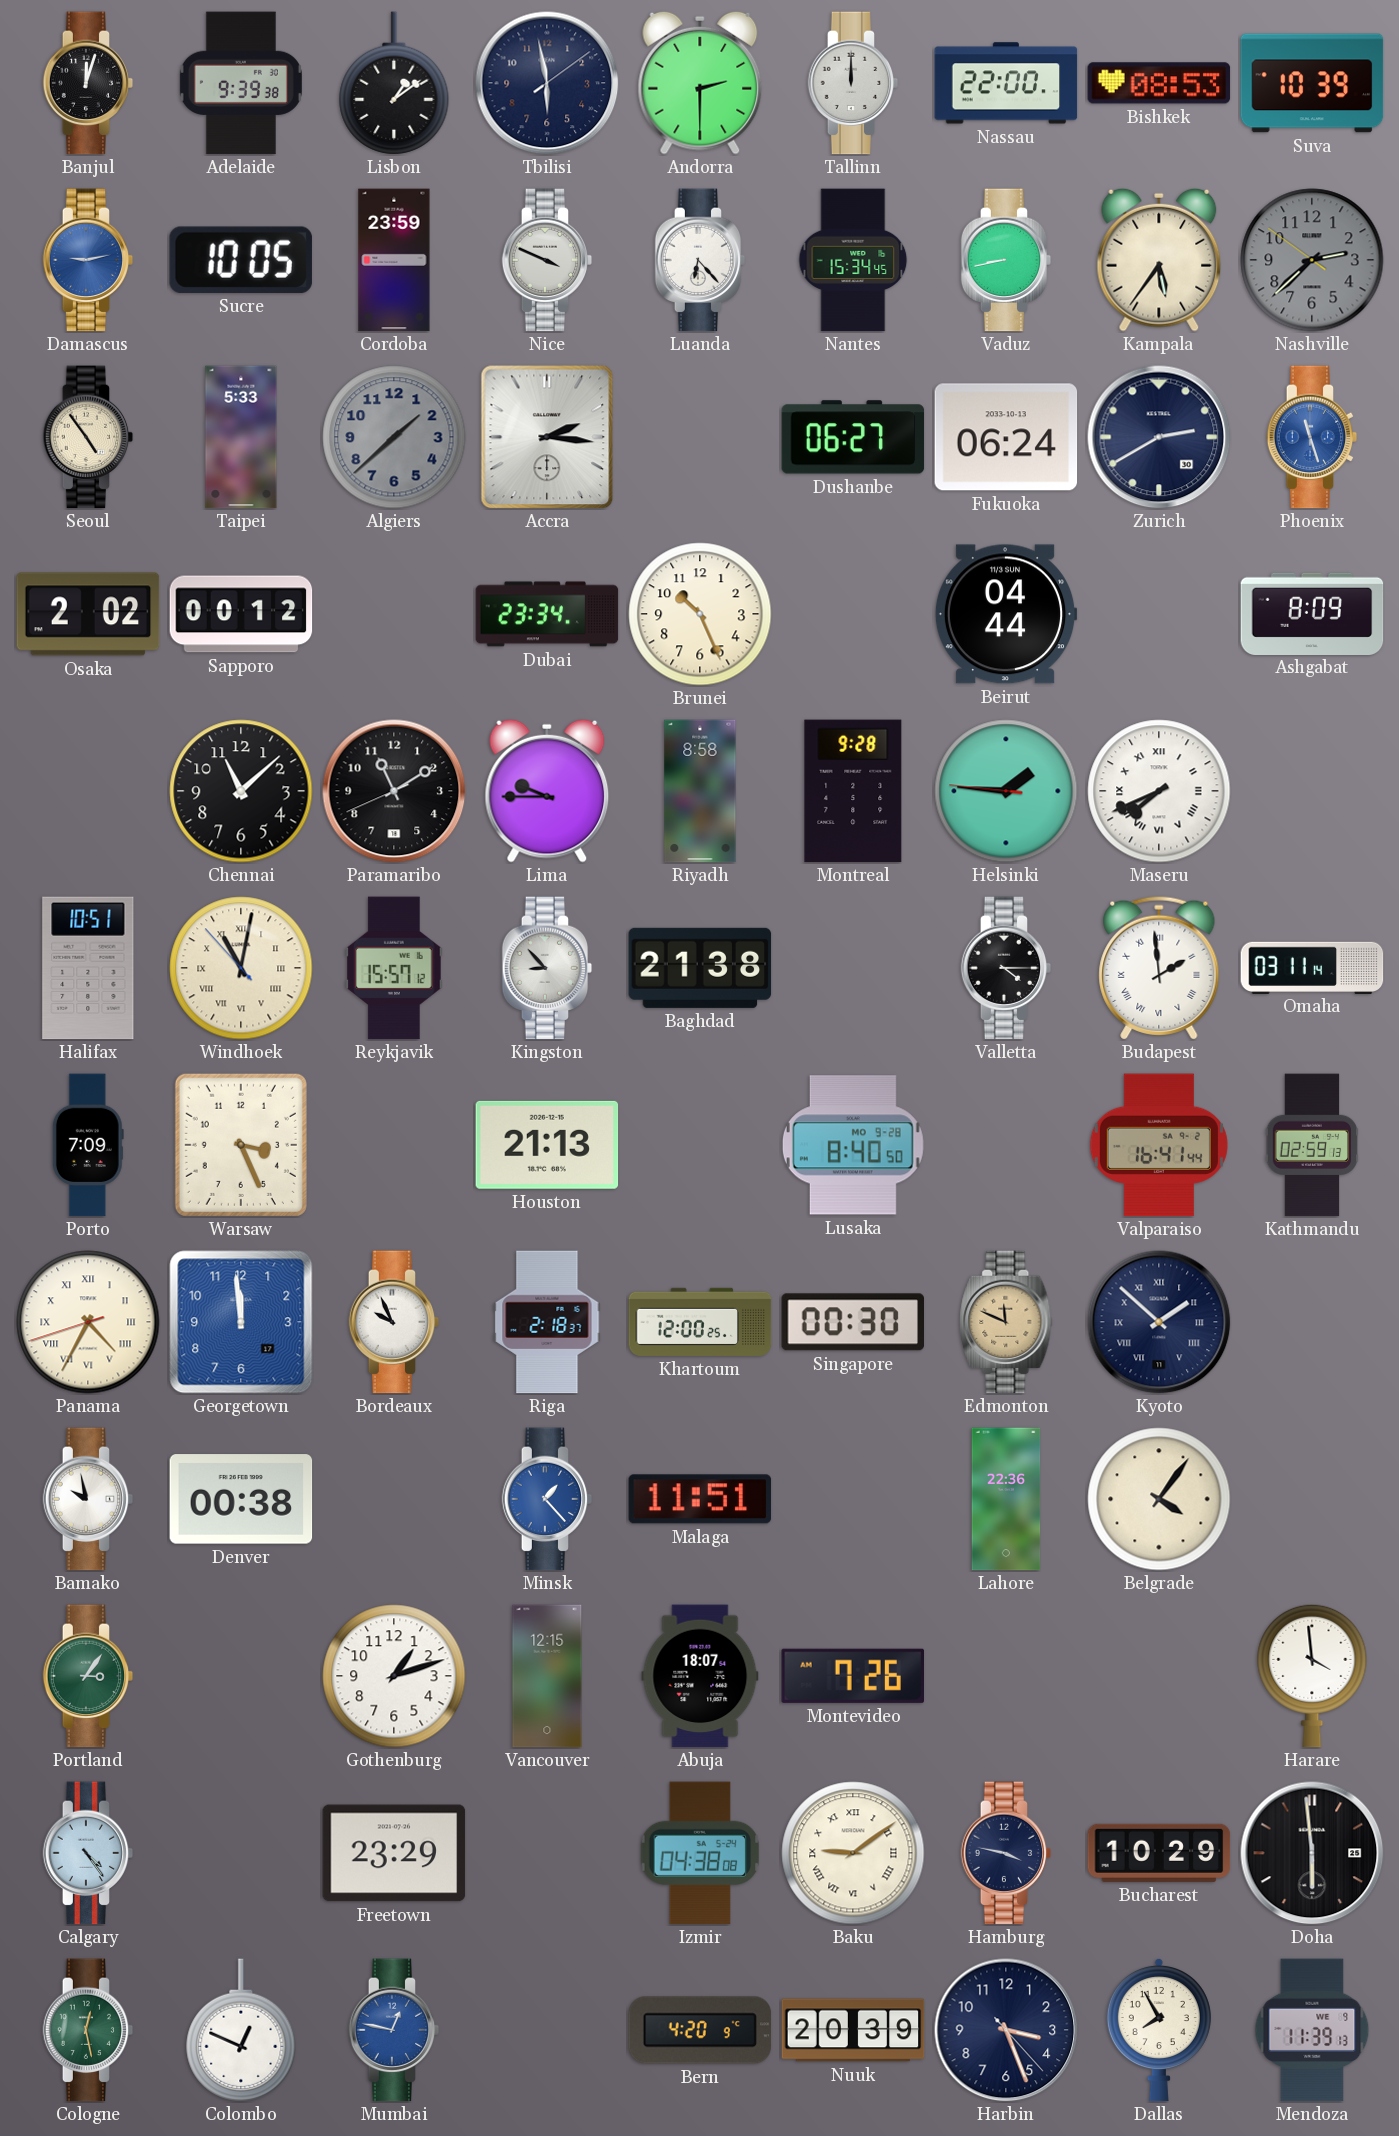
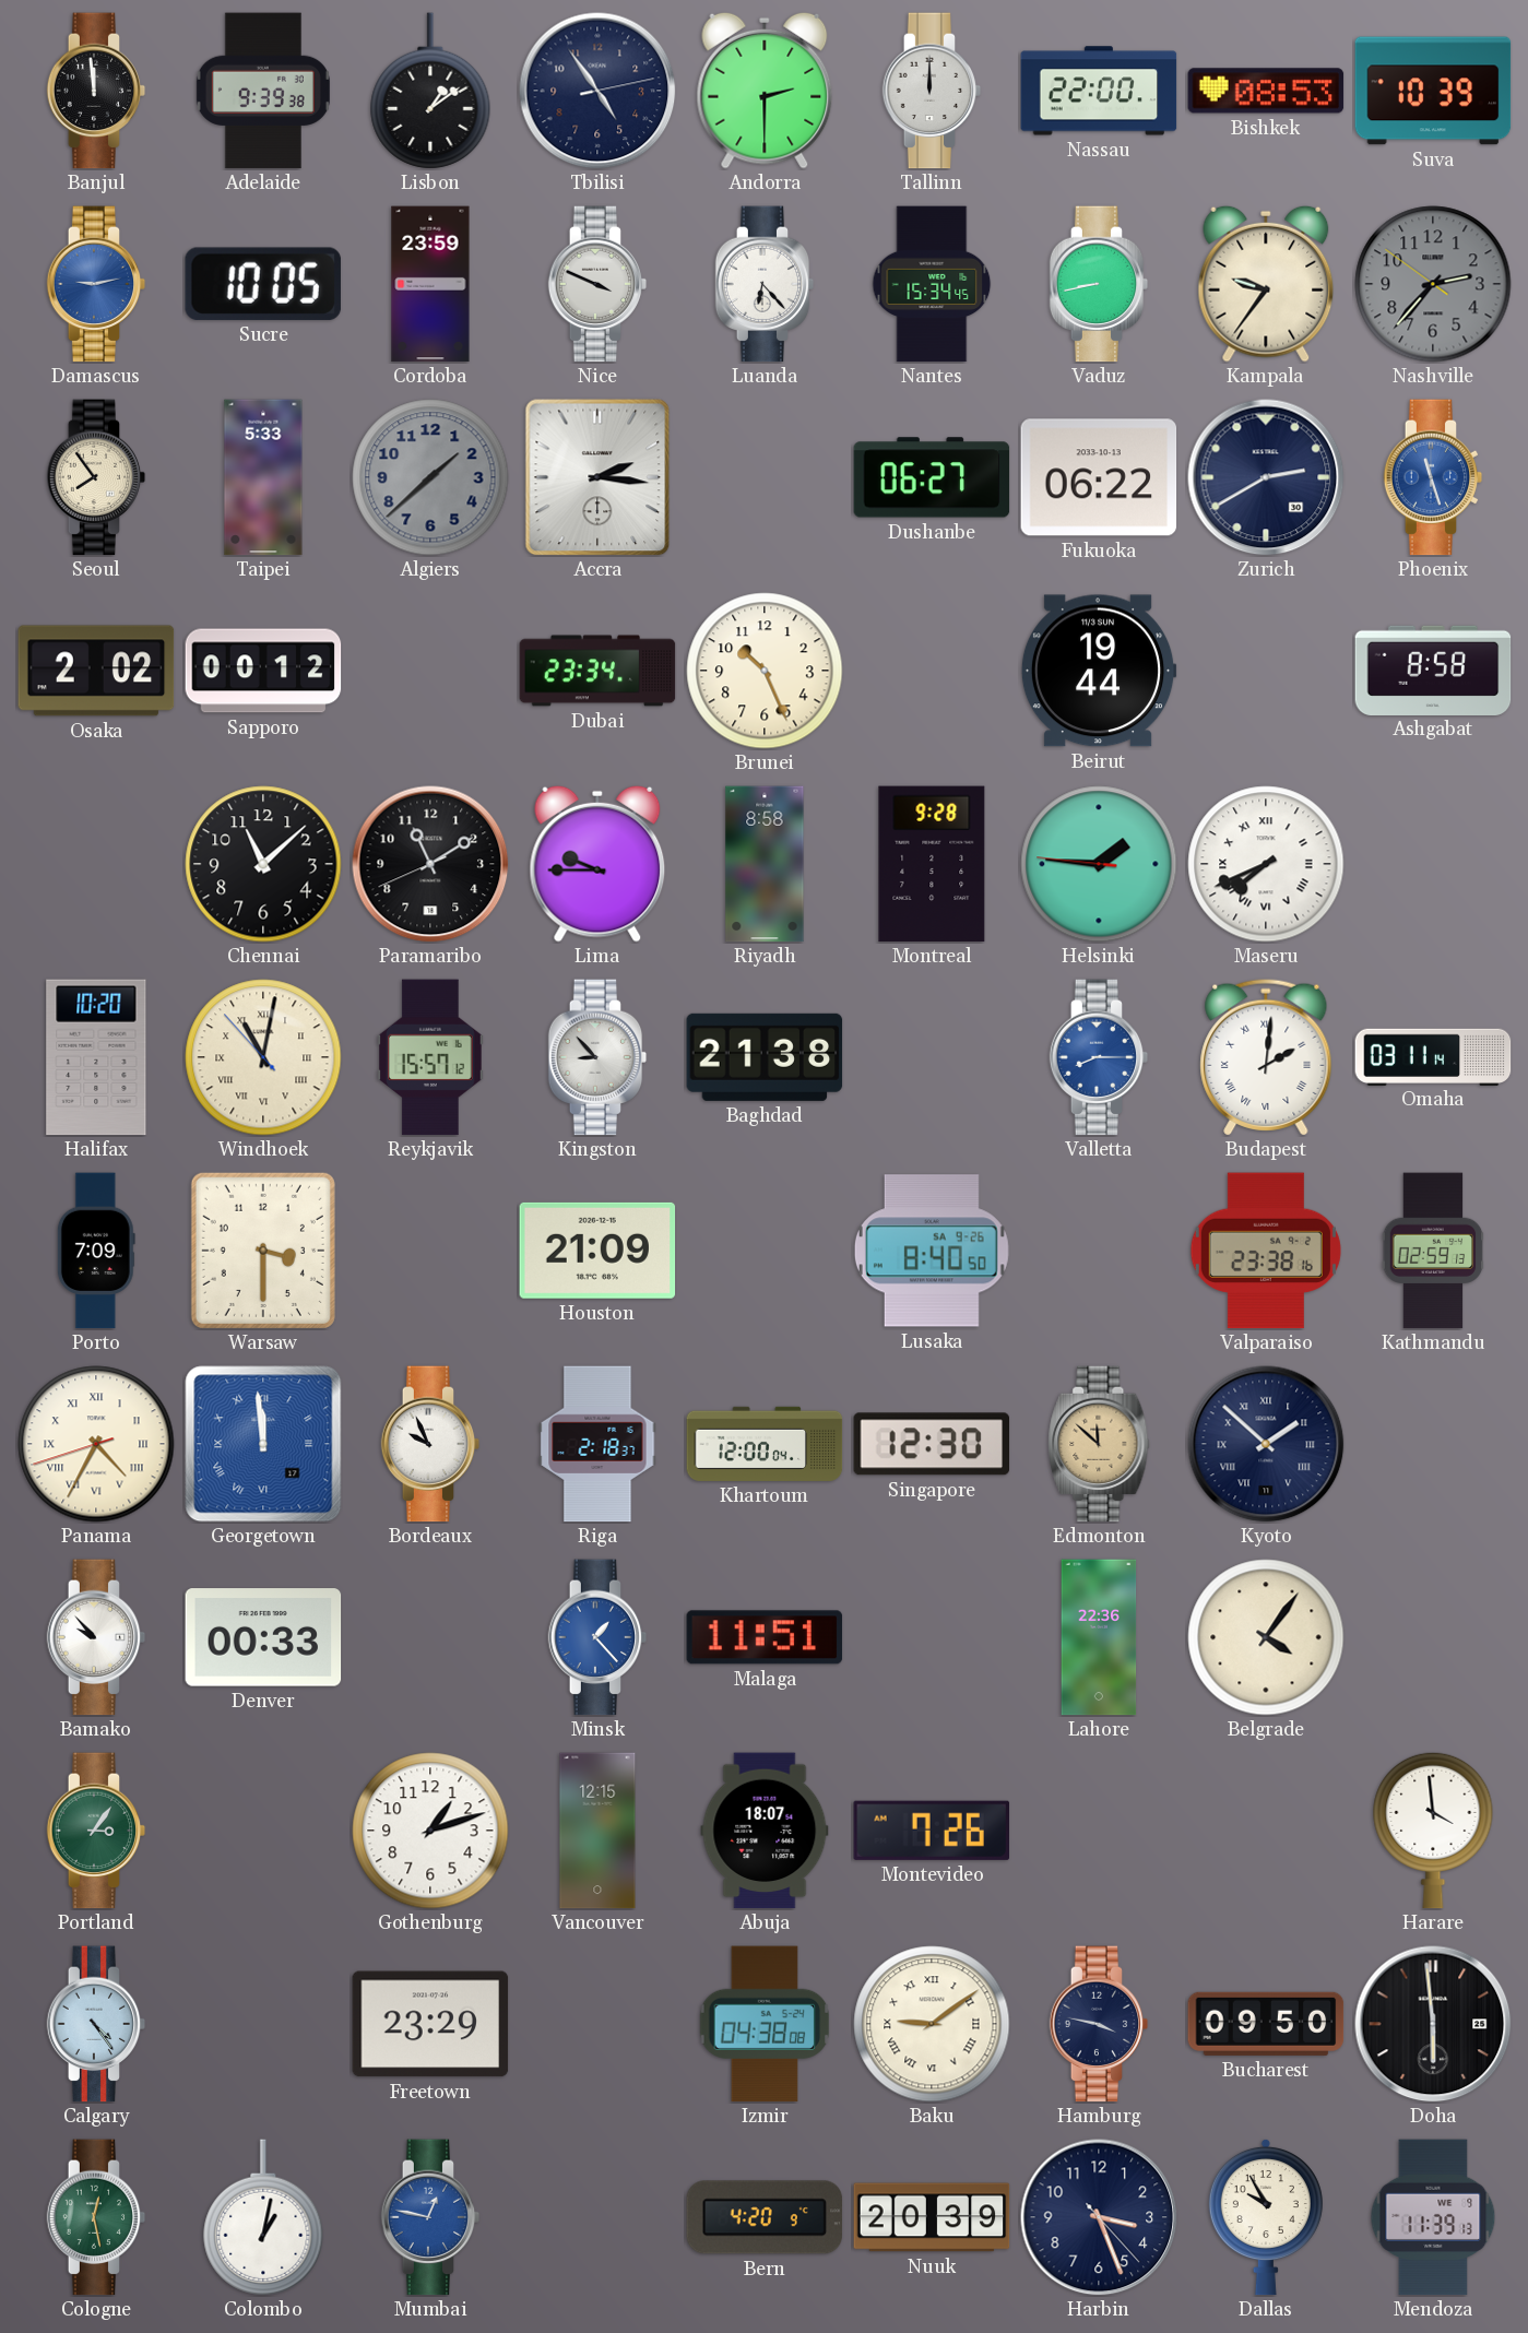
Banjul: 12:03 -> 11:59 (96, 91)
Tbilisi: 5:58 -> 4:54 (597, 91)
Kampala: 5:36 -> 9:36 (1266, 284)
Nashville: 2:37 -> 2:36 (1433, 284)
Seoul: 4:54 -> 7:54 (96, 477)
Fukuoka: 06:24 -> 06:22 (1099, 477)
Beirut: 04:44 -> 19:44 (1099, 671)
Ashgabat: 8:09 -> 8:58 (1433, 670)
Halifax: 10:51 -> 10:20 (96, 1057)
Valletta: 4:15 -> 8:15 (1099, 1057)
Valletta dial: black -> blue (1099, 1057)
Budapest: 1:59 -> 2:01 (1266, 1057)
Warsaw: 3:26 -> 3:30 (263, 1251)
Houston: 21:13 -> 21:09 (597, 1251)
Lusaka date: MO 9-28 -> SA 9-26 (932, 1251)
Valparaiso: 16:41 -> 23:38 (1266, 1251)
Georgetown numerals: Arabic -> Roman (263, 1444)
Khartoum: 12:00:25 -> 12:00:04 (765, 1444)
Singapore: 00:30 -> 12:30 (931, 1444)
Edmonton: 11:49 -> 11:52 (1099, 1444)
Bamako: 9:58 -> 9:53 (96, 1637)
Denver: 00:38 -> 00:33 (263, 1637)
Bucharest: 10:29 -> 09:50 (1266, 2024)
Colombo: 12:49 -> 1:02 (263, 2217)
Dallas: 7:55 -> 9:55 (1266, 2217)
